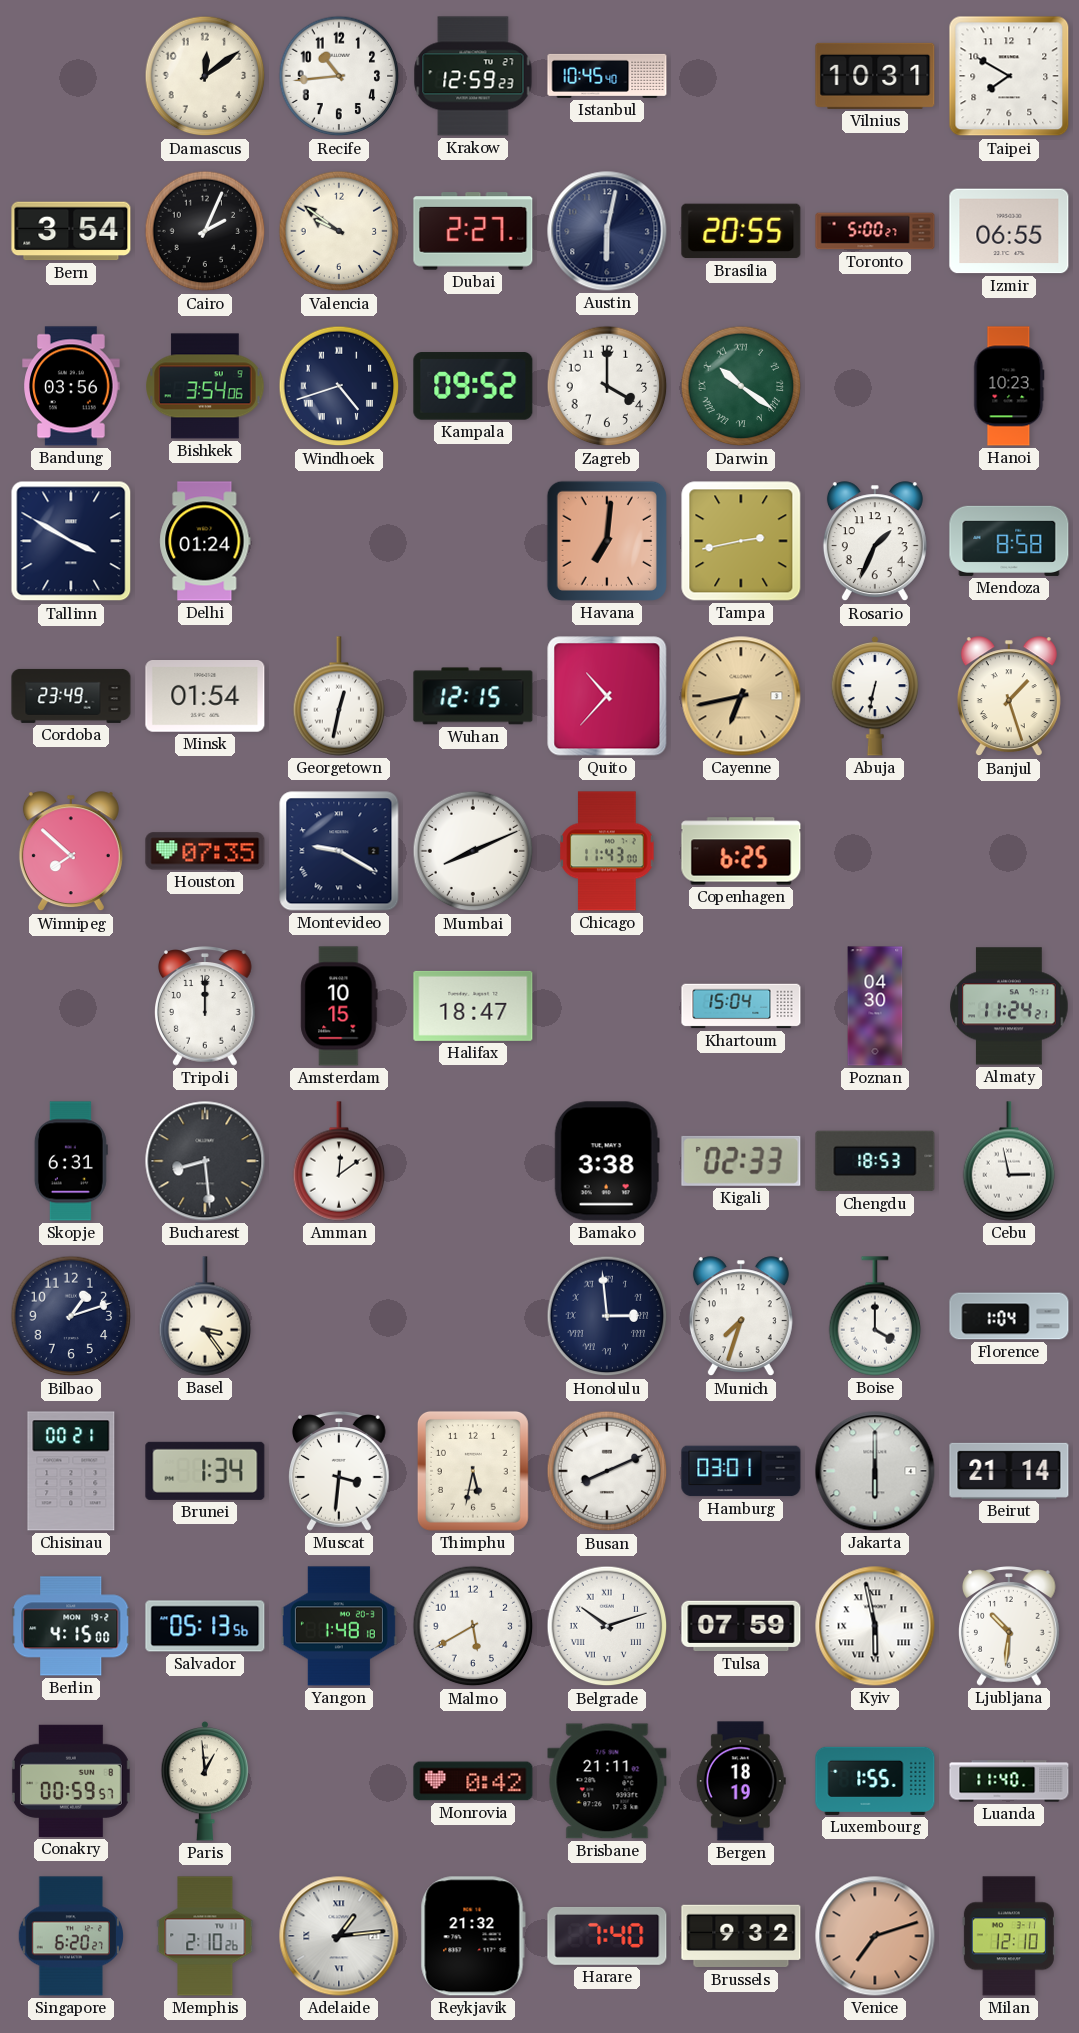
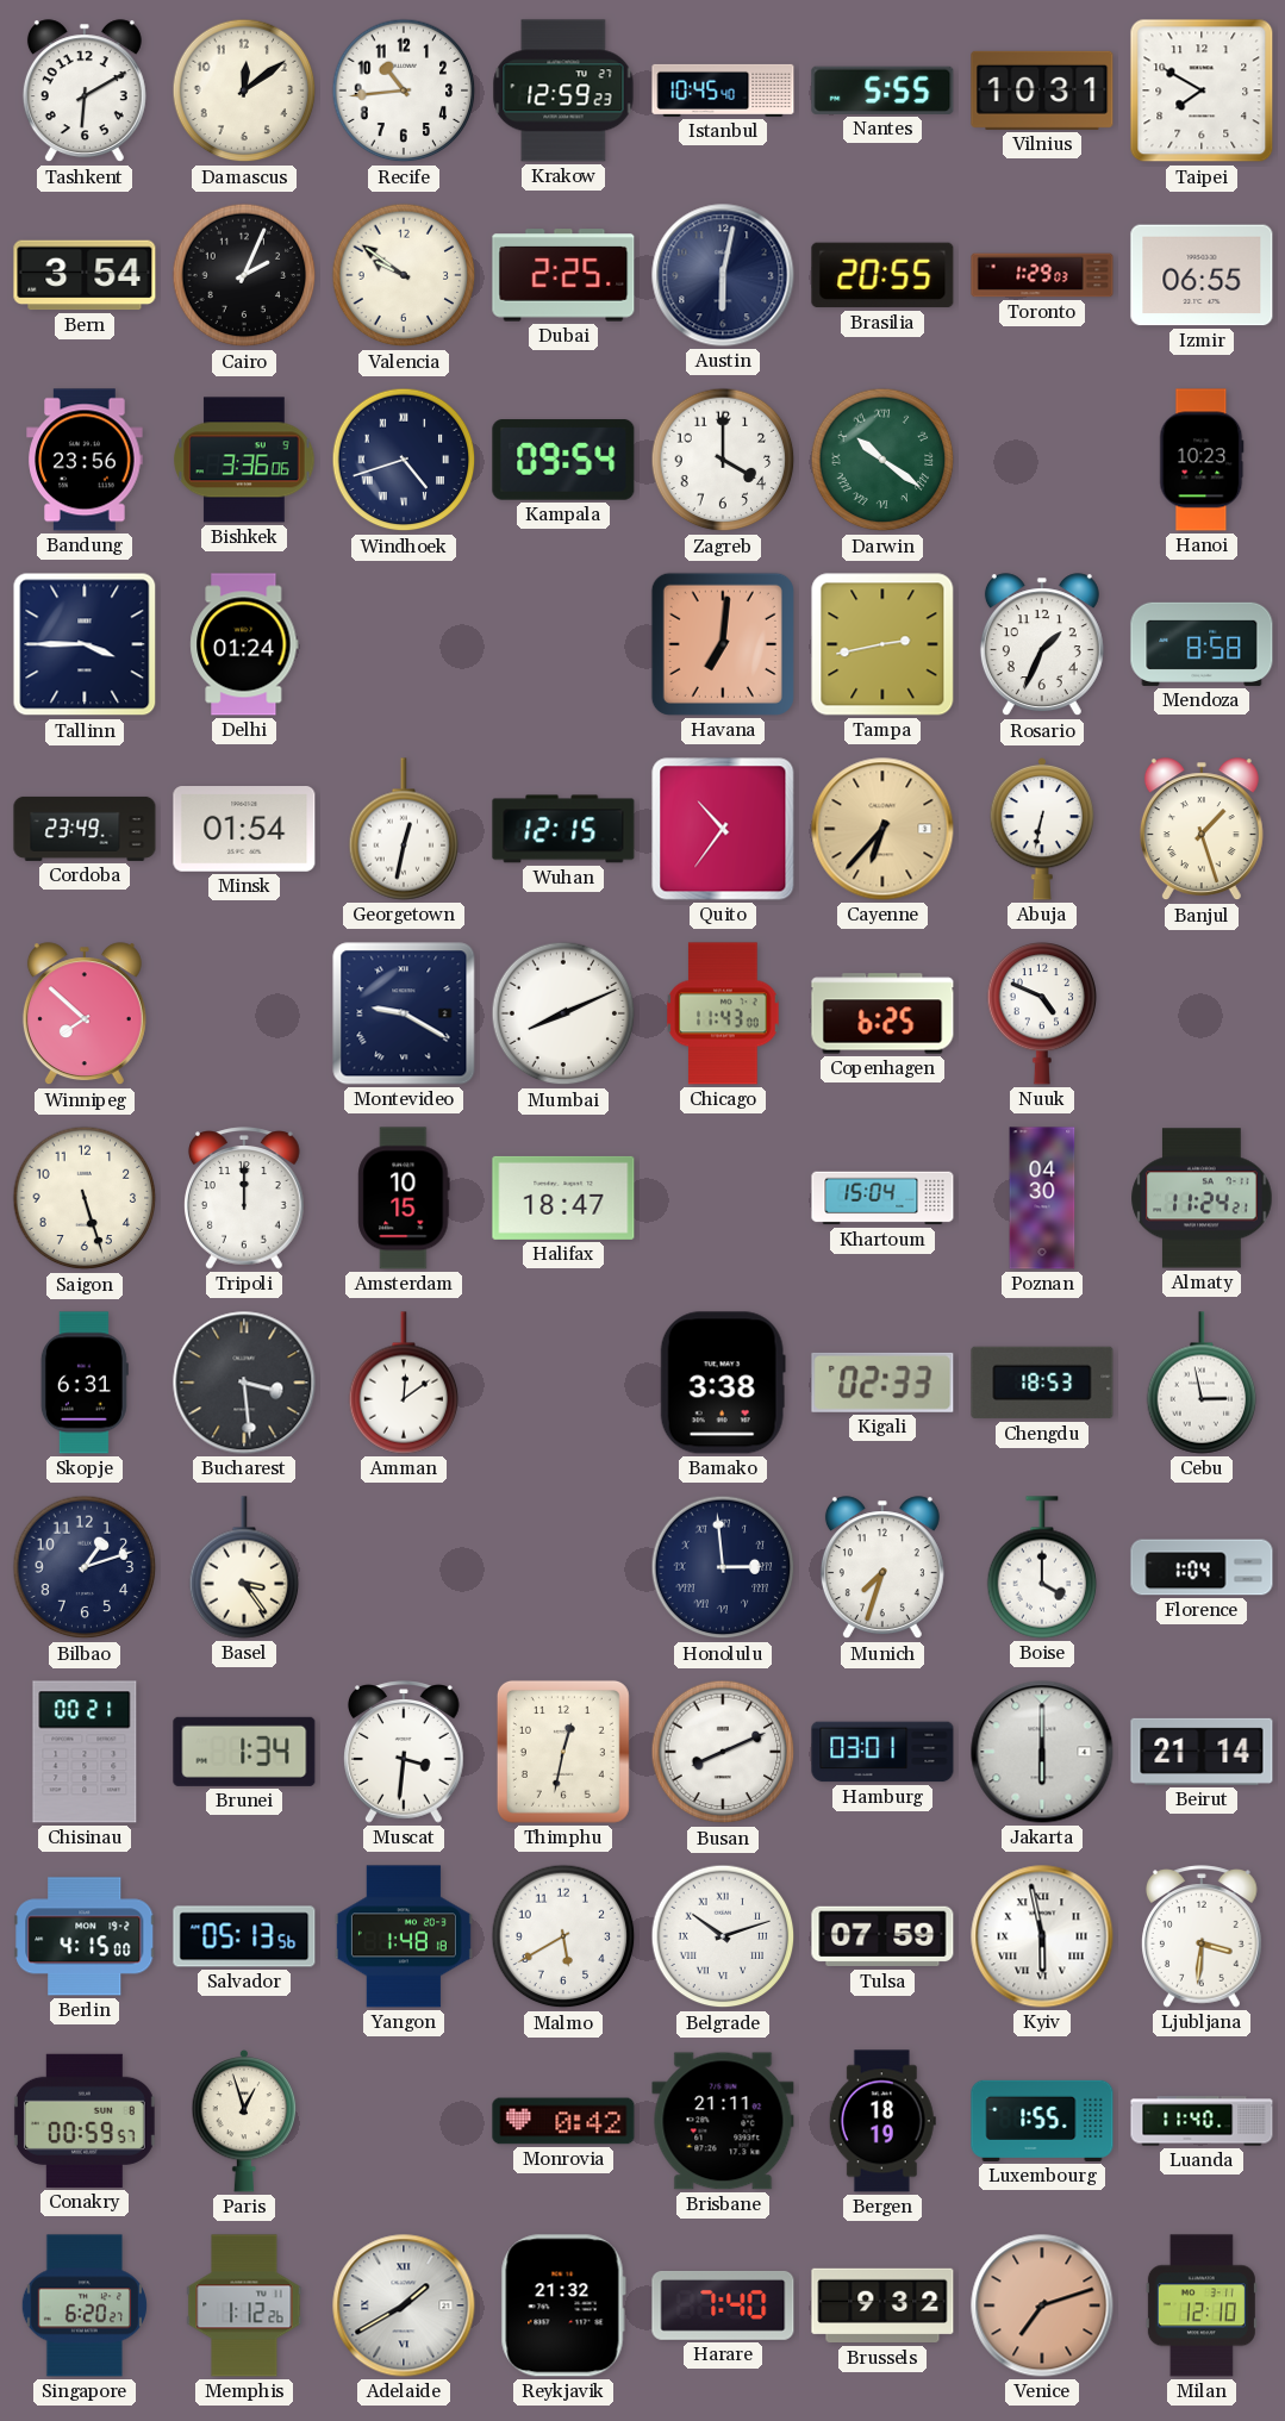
Tashkent: none -> 6:10 (85, 92)
Nantes: none -> 5:55 (882, 91)
Dubai: 2:27 -> 2:25 (563, 275)
Toronto: 5:00 -> 1:29 (1042, 275)
Bandung: 03:56 -> 23:56 (85, 460)
Bishkek: 3:54 -> 3:36 (244, 460)
Kampala: 09:52 -> 09:54 (563, 460)
Tallinn: 3:50 -> 3:45 (85, 644)
Quito: 10:37 -> 10:36 (723, 829)
Cayenne: 6:43 -> 6:37 (882, 829)
Houston: 07:35 -> none (205, 851)
Nuuk: none -> 4:49 (1042, 1013)
Saigon: none -> 5:27 (85, 1198)
Bucharest: 8:29 -> 3:29 (244, 1383)
Thimphu: 5:32 -> 12:32 (563, 1752)
Ljubljana: 10:31 -> 3:31 (1203, 1936)
Paris: 12:59 -> 12:57 (244, 2121)
Memphis: 2:10 -> 1:12 (244, 2305)
Adelaide: 1:14 -> 1:40 (404, 2305)
